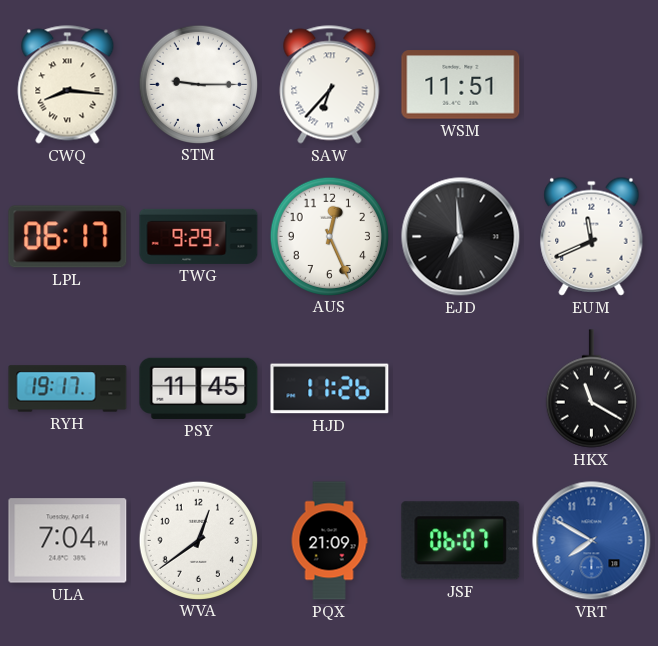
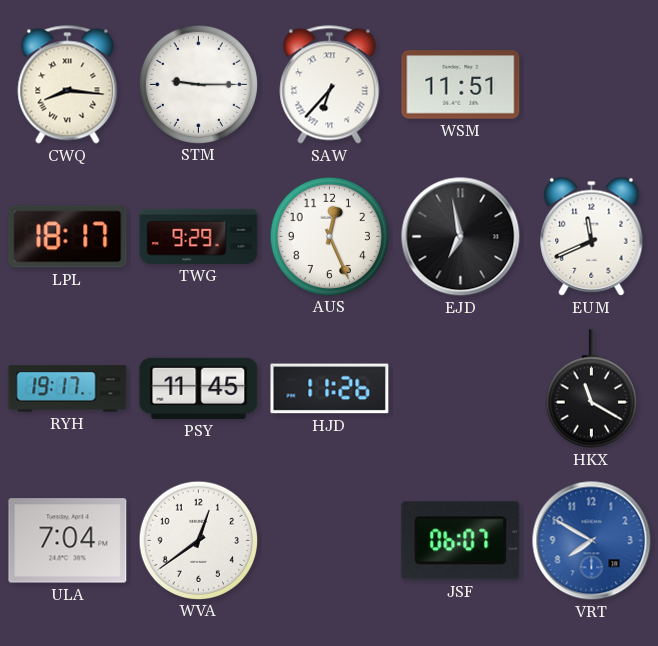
LPL: 06:17 -> 18:17 (68, 237)
EJD: 6:59 -> 6:58 (461, 237)
PQX: 21:09 -> none (329, 541)
